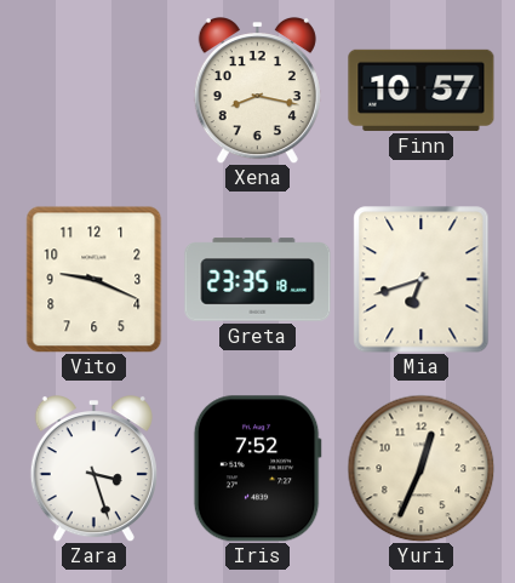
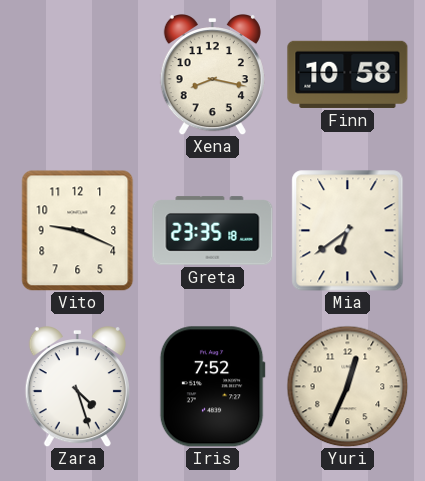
Finn: 10:57 -> 10:58 (348, 74)
Mia: 6:42 -> 6:39 (348, 231)
Zara: 3:27 -> 4:27 (77, 387)
